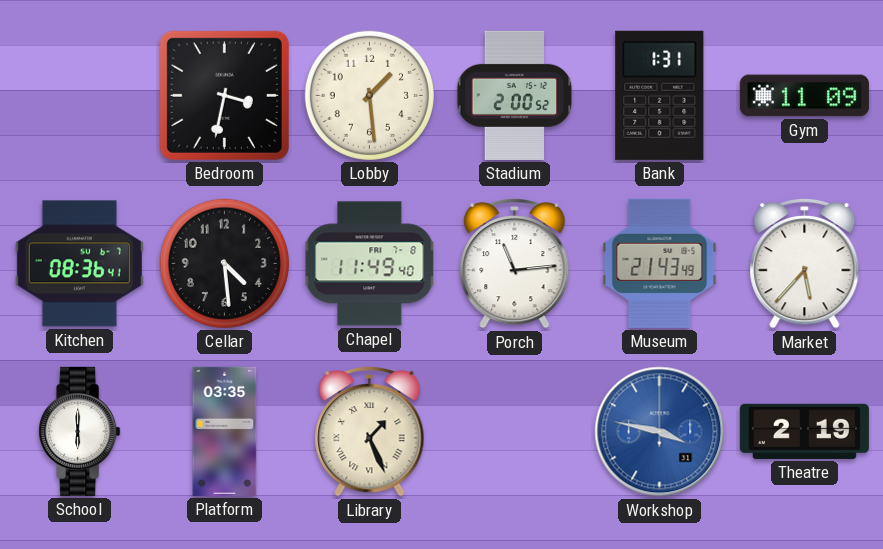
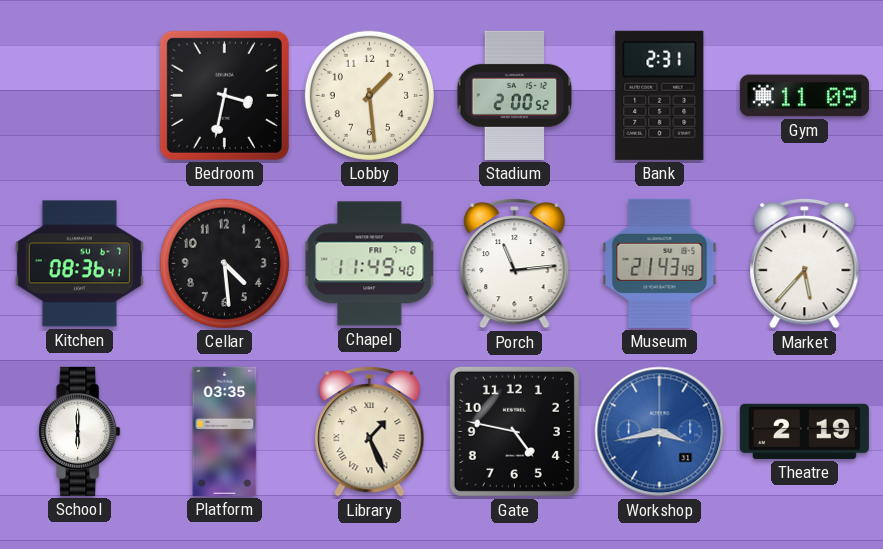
Bank: 1:31 -> 2:31 (660, 95)
Gate: none -> 4:47 (514, 431)
Workshop: 3:47 -> 3:43 (660, 432)
